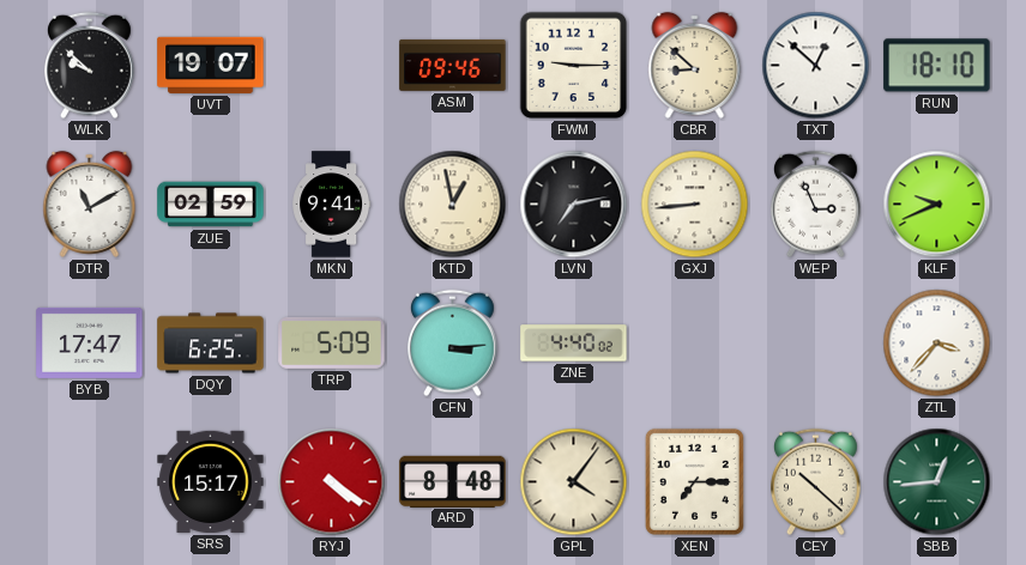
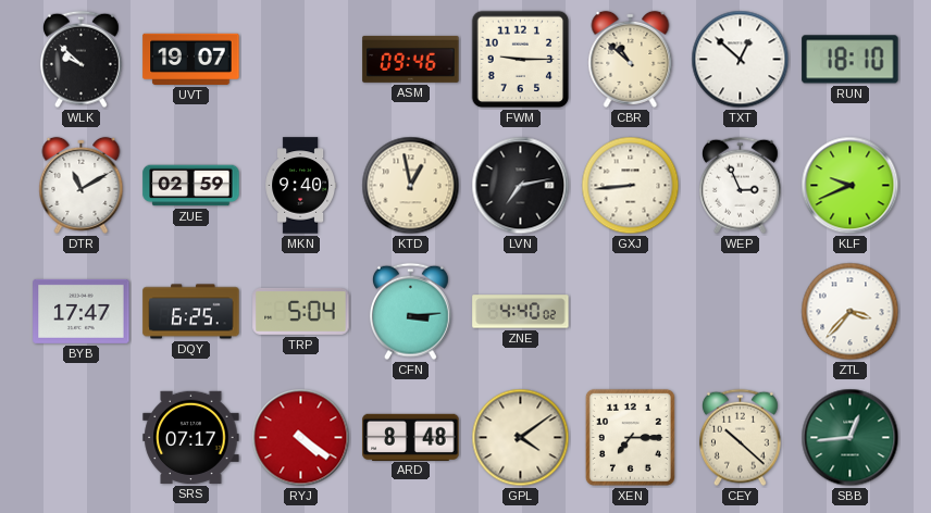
CBR: 8:52 -> 10:52 (631, 59)
MKN: 9:41 -> 9:40 (301, 186)
TRP: 5:09 -> 5:04 (301, 311)
SRS: 15:17 -> 07:17 (191, 437)
GPL: 4:06 -> 4:09 (521, 438)
